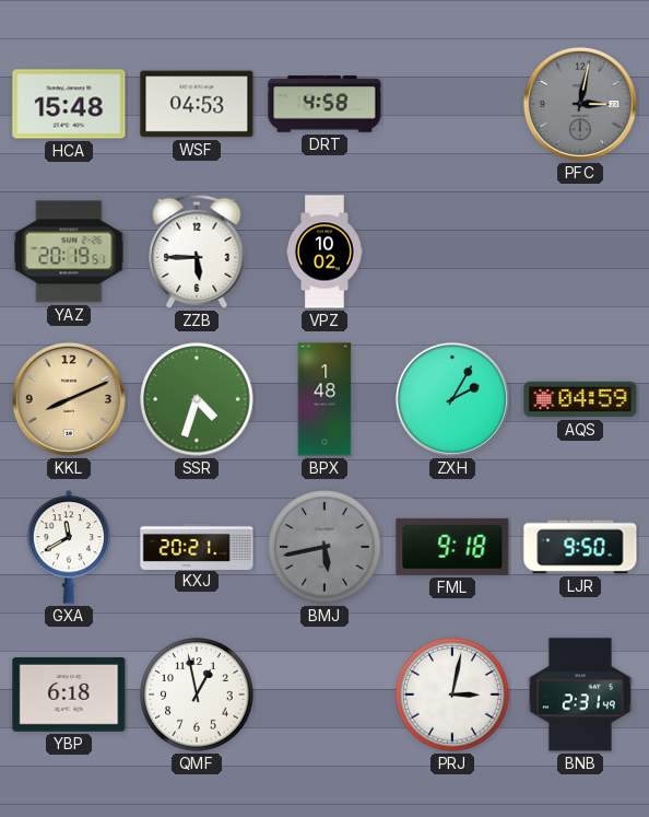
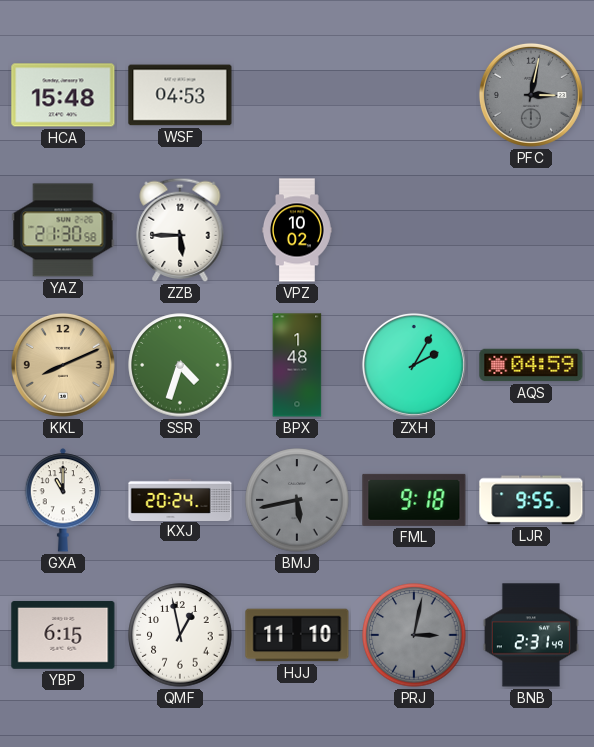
DRT: 4:58 -> none (324, 104)
YAZ: 20:19 -> 21:30 (63, 230)
GXA: 11:40 -> 11:00 (63, 500)
KXJ: 20:21 -> 20:24 (180, 499)
LJR: 9:50 -> 9:55 (531, 500)
YBP: 6:18 -> 6:15 (63, 635)
HJJ: none -> 11:10 (297, 635)
PRJ dial: white -> grey (414, 635)
